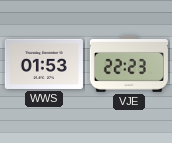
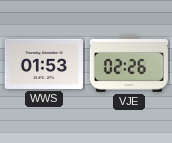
VJE: 22:23 -> 02:26 (129, 64)
